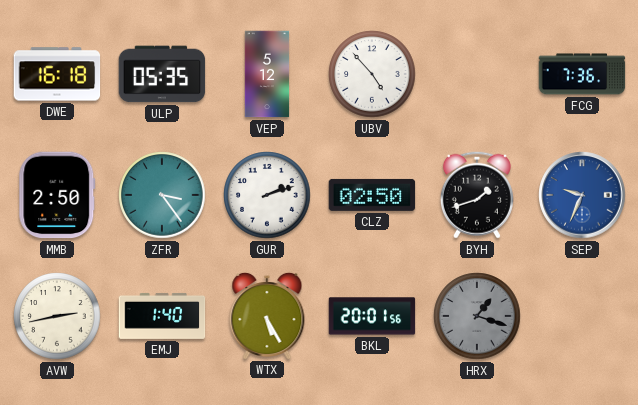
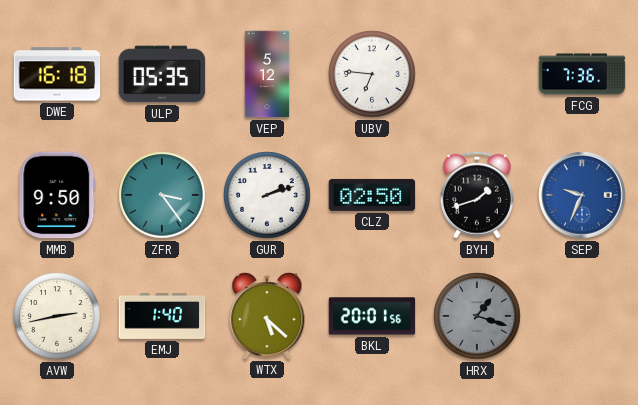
UBV: 4:53 -> 6:46 (372, 74)
MMB: 2:50 -> 9:50 (57, 195)
WTX: 5:25 -> 5:22 (267, 315)
